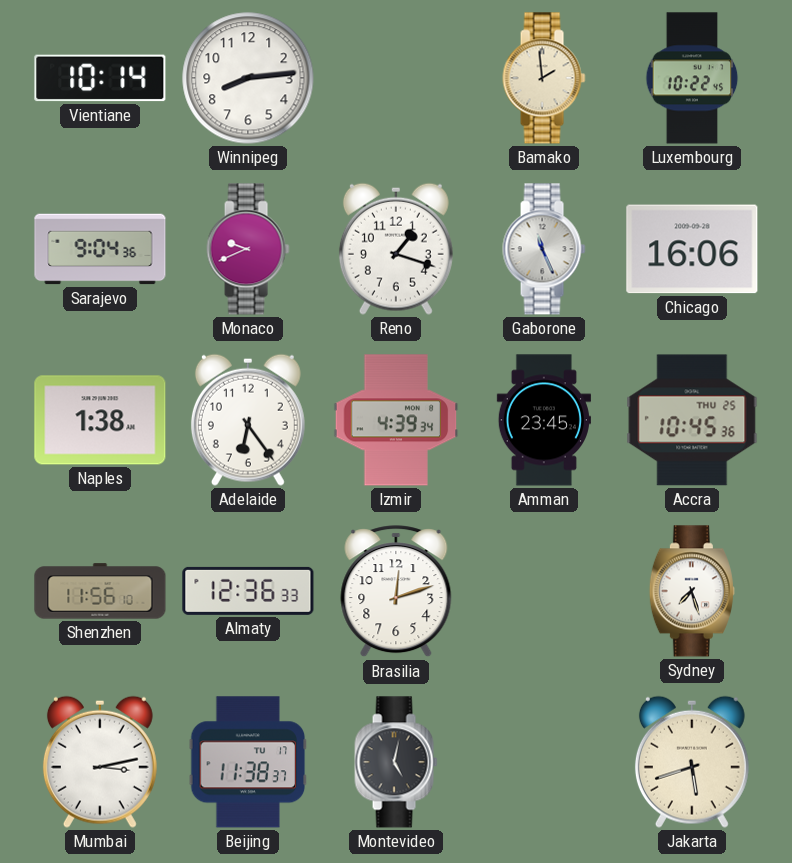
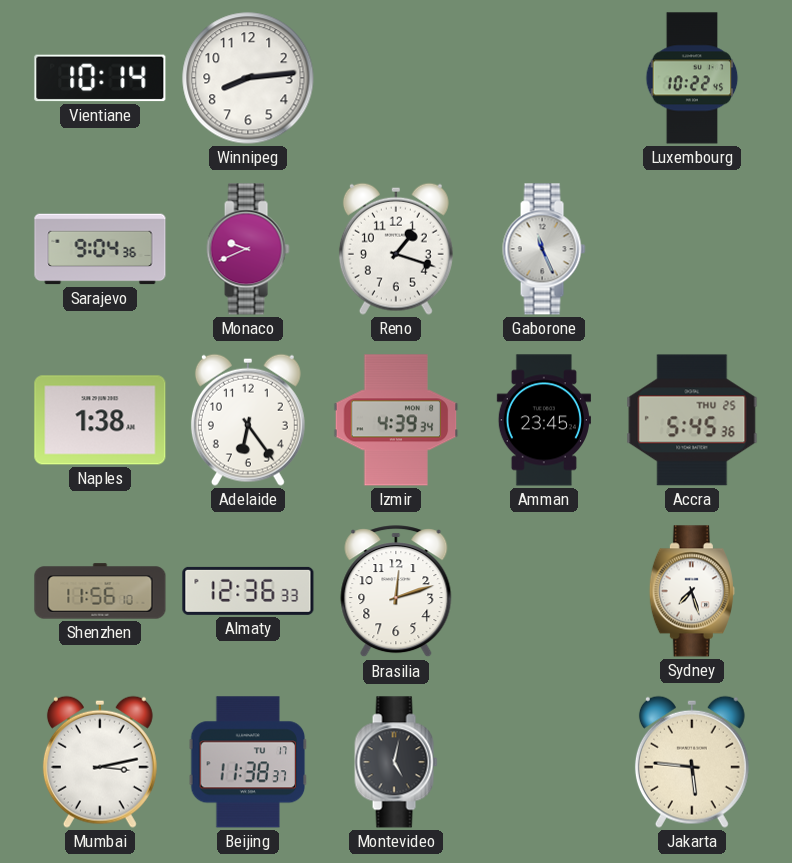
Bamako: 1:59 -> none (544, 78)
Chicago: 16:06 -> none (692, 249)
Accra: 10:45 -> 5:45 (692, 420)
Jakarta: 5:42 -> 5:46 (692, 762)
